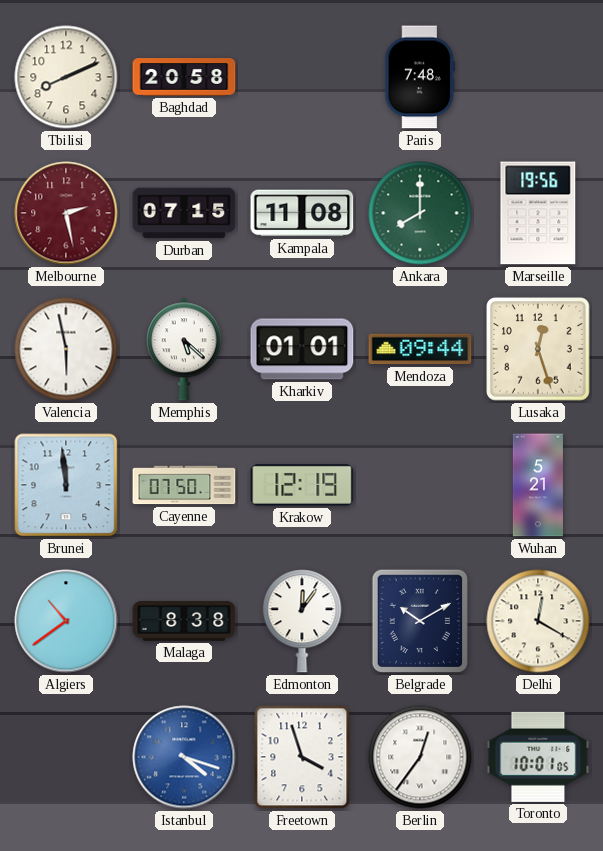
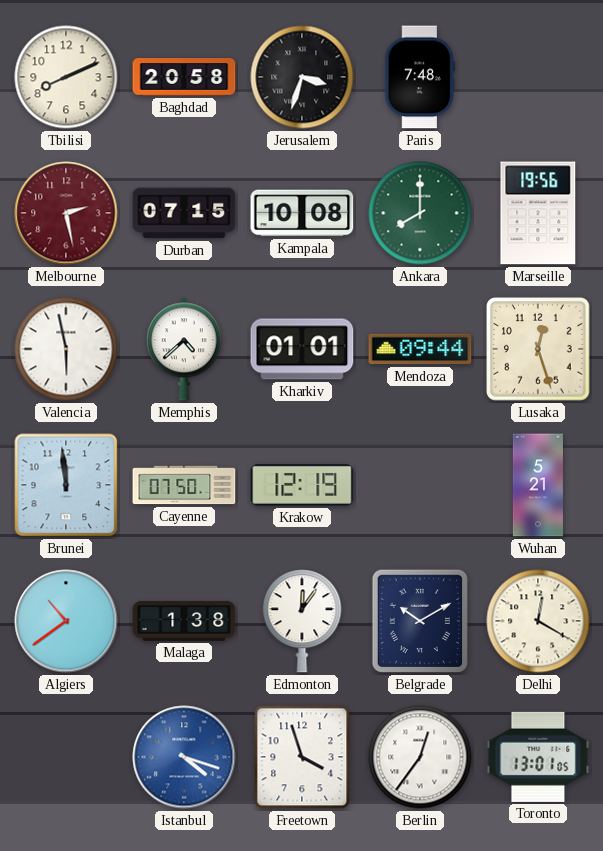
Jerusalem: none -> 3:33 (302, 77)
Kampala: 11:08 -> 10:08 (302, 213)
Memphis: 5:22 -> 4:38 (184, 349)
Malaga: 8:38 -> 1:38 (184, 621)
Toronto: 10:01 -> 13:01 (538, 757)
